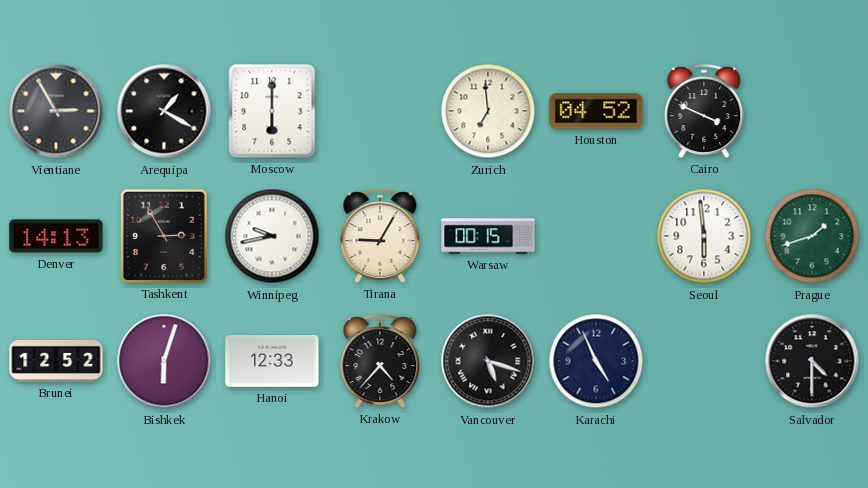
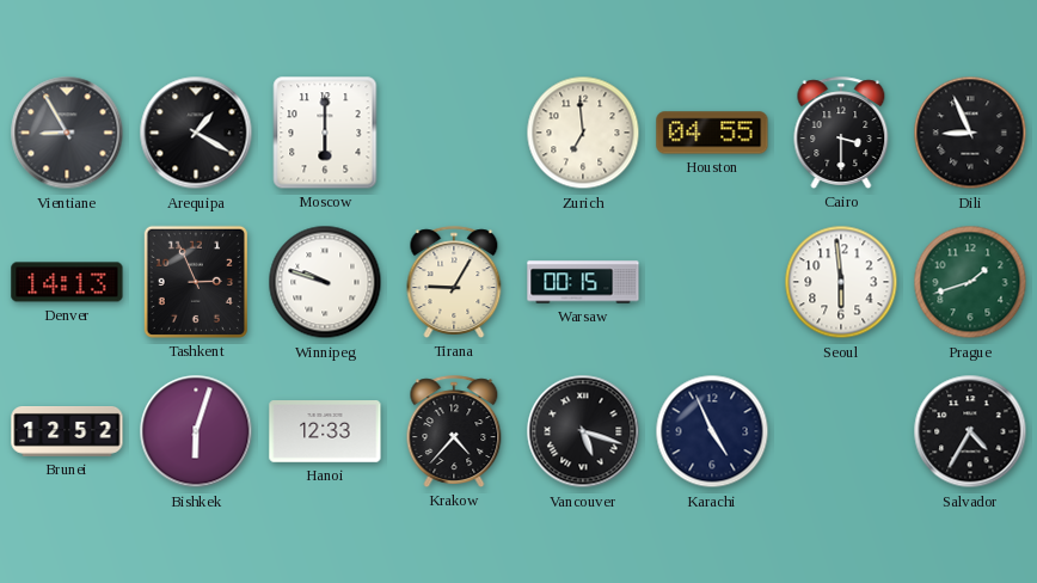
Vientiane: 2:55 -> 8:55 (67, 133)
Houston: 04:52 -> 04:55 (712, 133)
Cairo: 3:49 -> 3:30 (841, 133)
Dili: none -> 8:56 (970, 133)
Tashkent: 2:55 -> 2:56 (196, 282)
Winnipeg: 9:43 -> 9:48 (325, 282)
Salvador: 4:30 -> 4:35 (970, 431)
